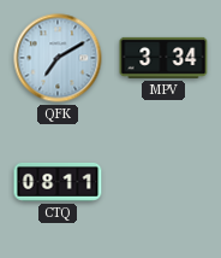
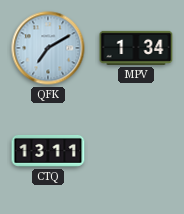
MPV: 3:34 -> 1:34 (136, 48)
CTQ: 08:11 -> 13:11 (48, 151)
